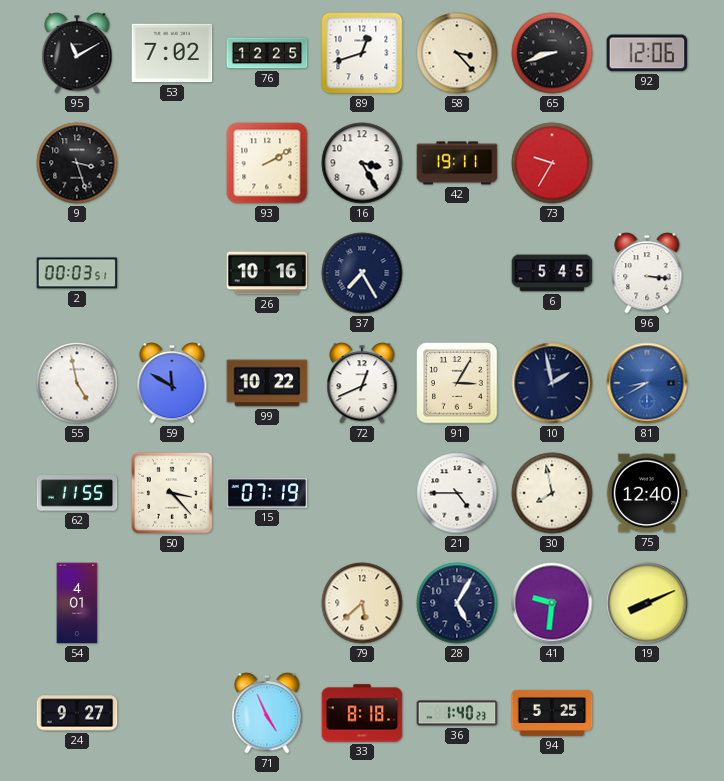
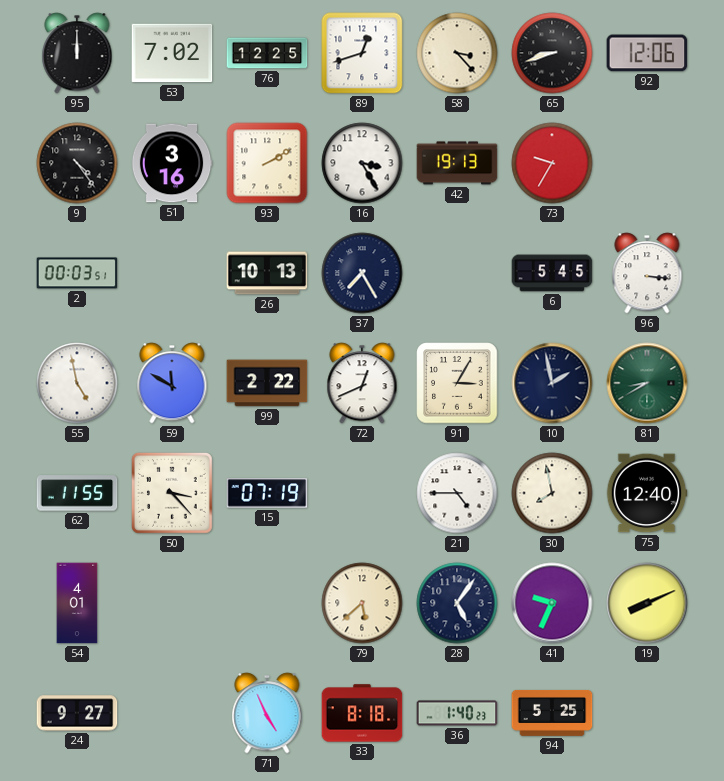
95: 11:10 -> 12:00 (77, 53)
9: 3:27 -> 4:24 (77, 163)
51: none -> 3:16 (172, 163)
42: 19:11 -> 19:13 (457, 163)
26: 10:16 -> 10:13 (267, 273)
99: 10:22 -> 2:22 (267, 383)
81 dial: blue -> green (647, 383)
28: 5:05 -> 5:06 (457, 603)
41: 9:31 -> 9:34 (552, 603)
